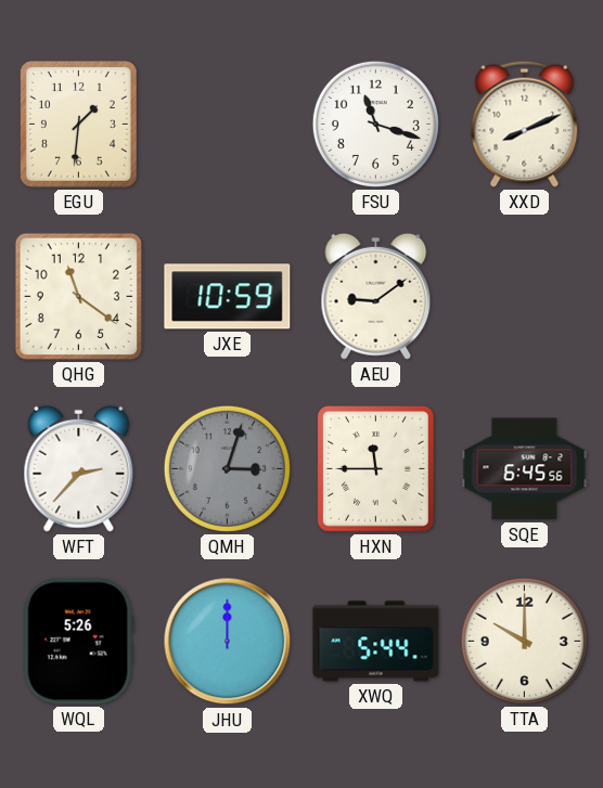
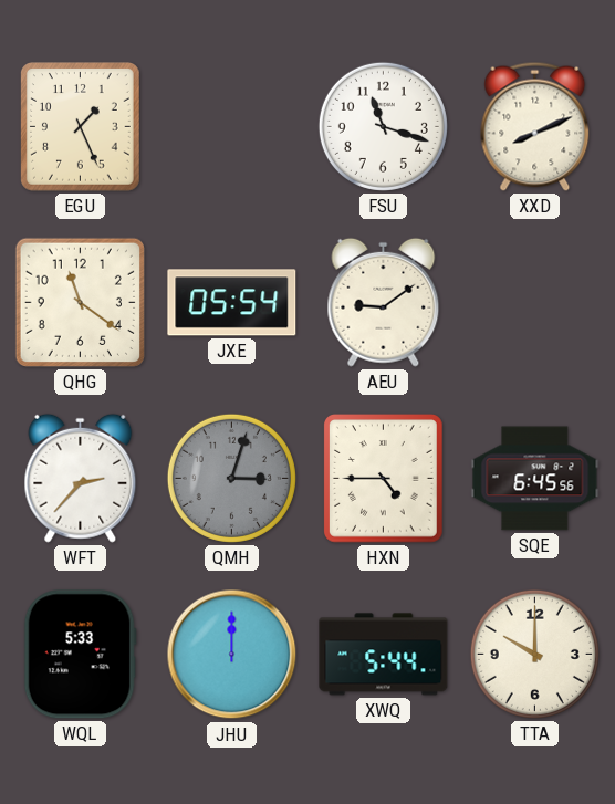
EGU: 1:31 -> 1:26 (81, 127)
JXE: 10:59 -> 05:54 (232, 303)
HXN: 11:45 -> 4:45 (384, 479)
WQL: 5:26 -> 5:33 (80, 655)
